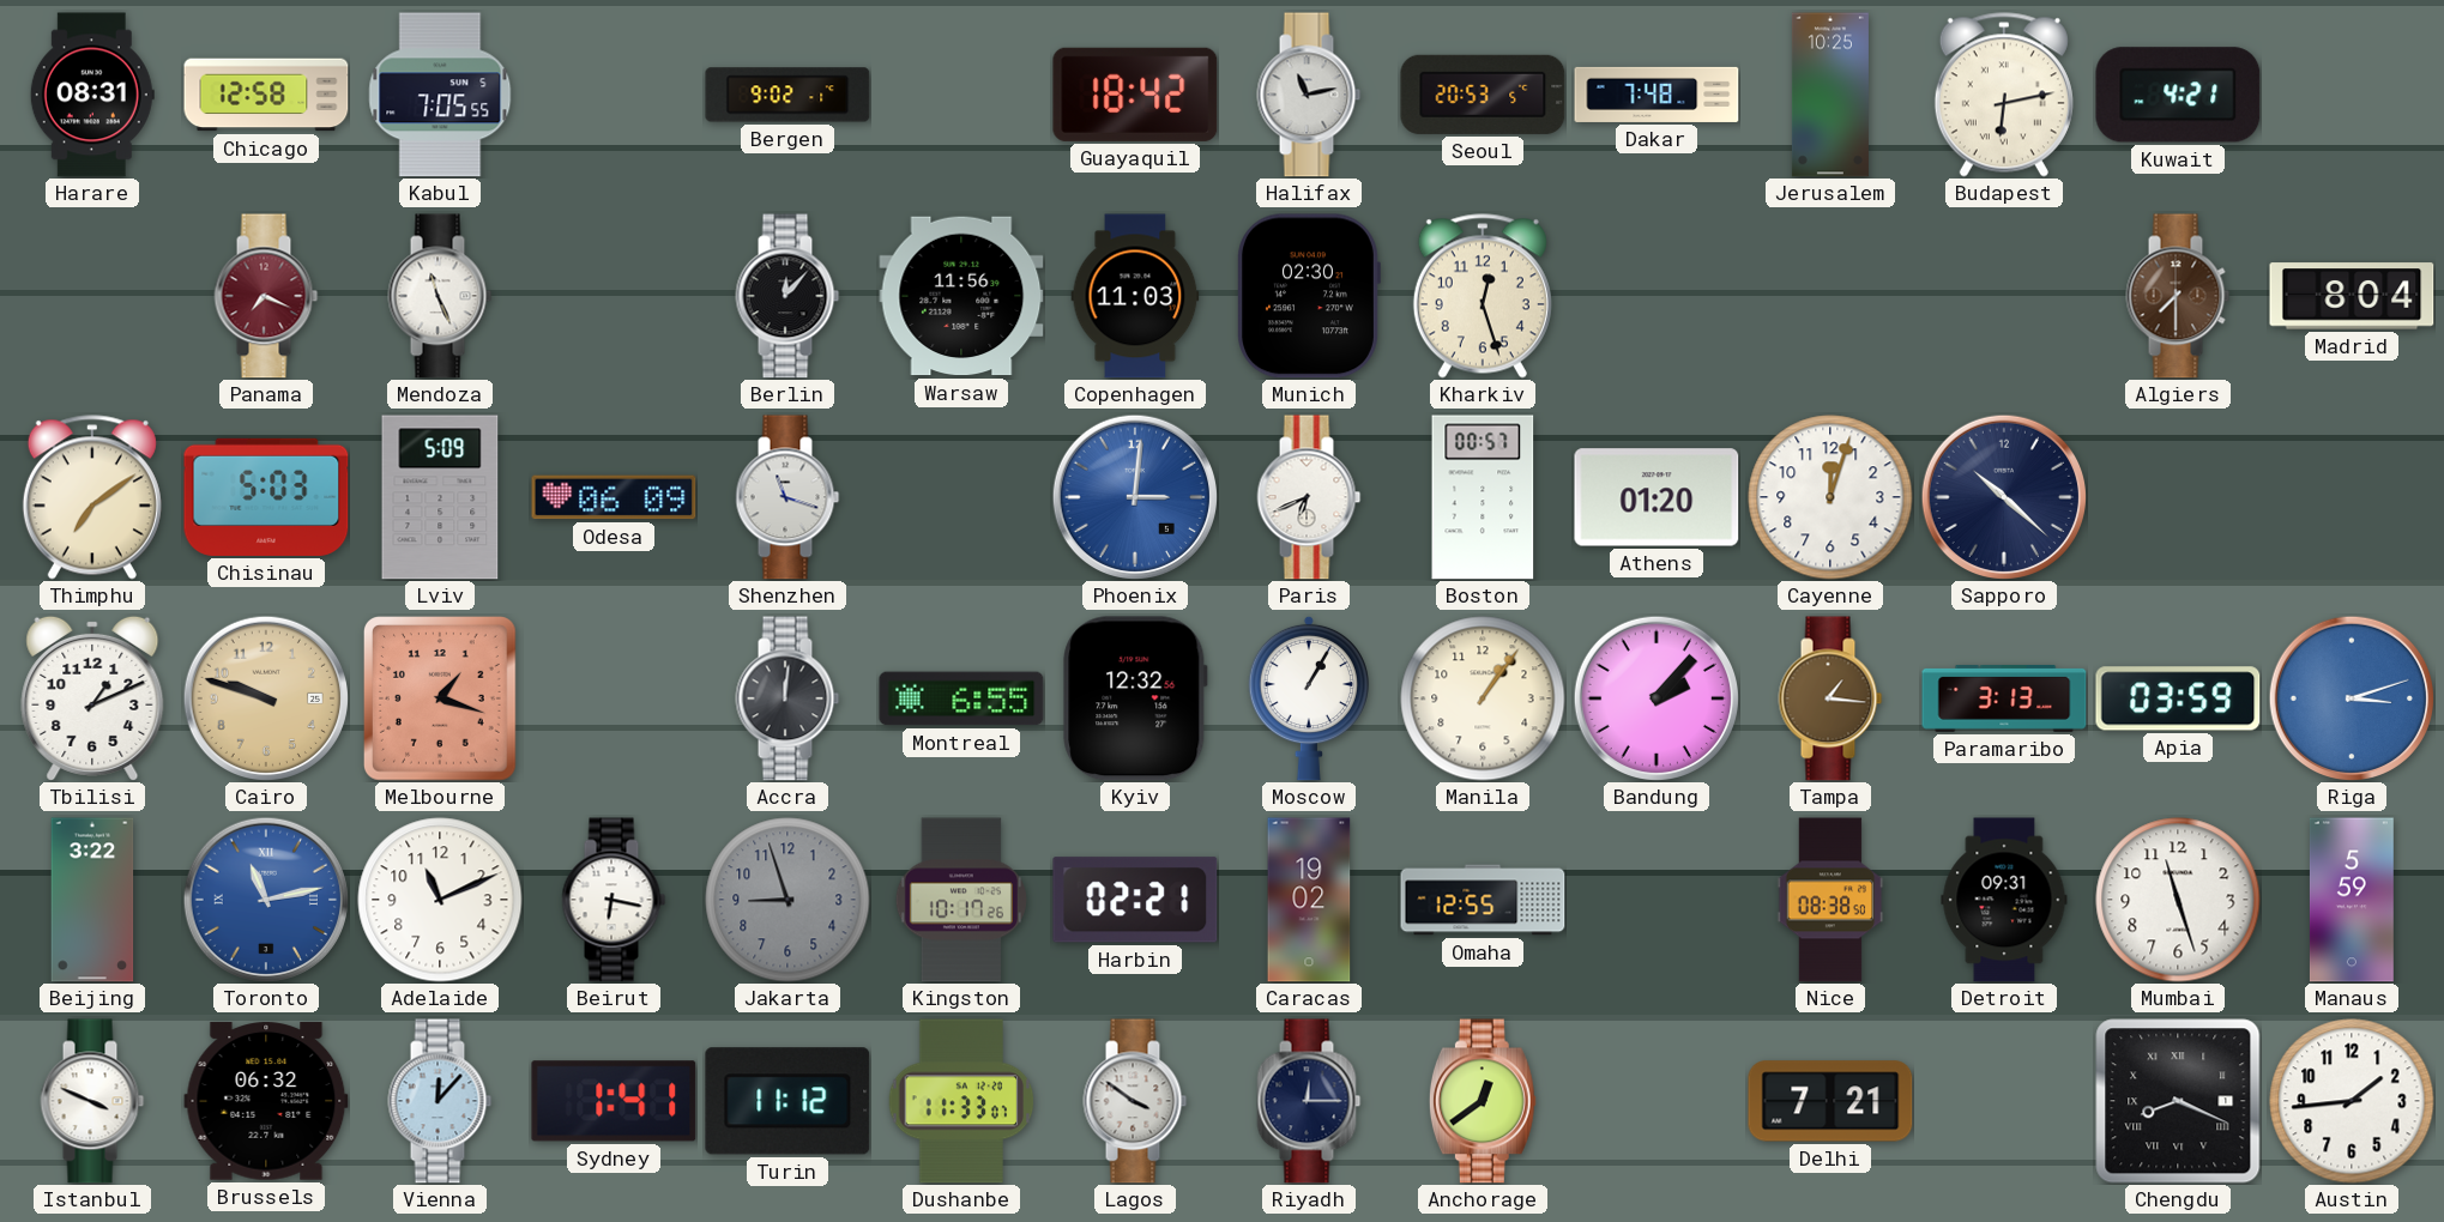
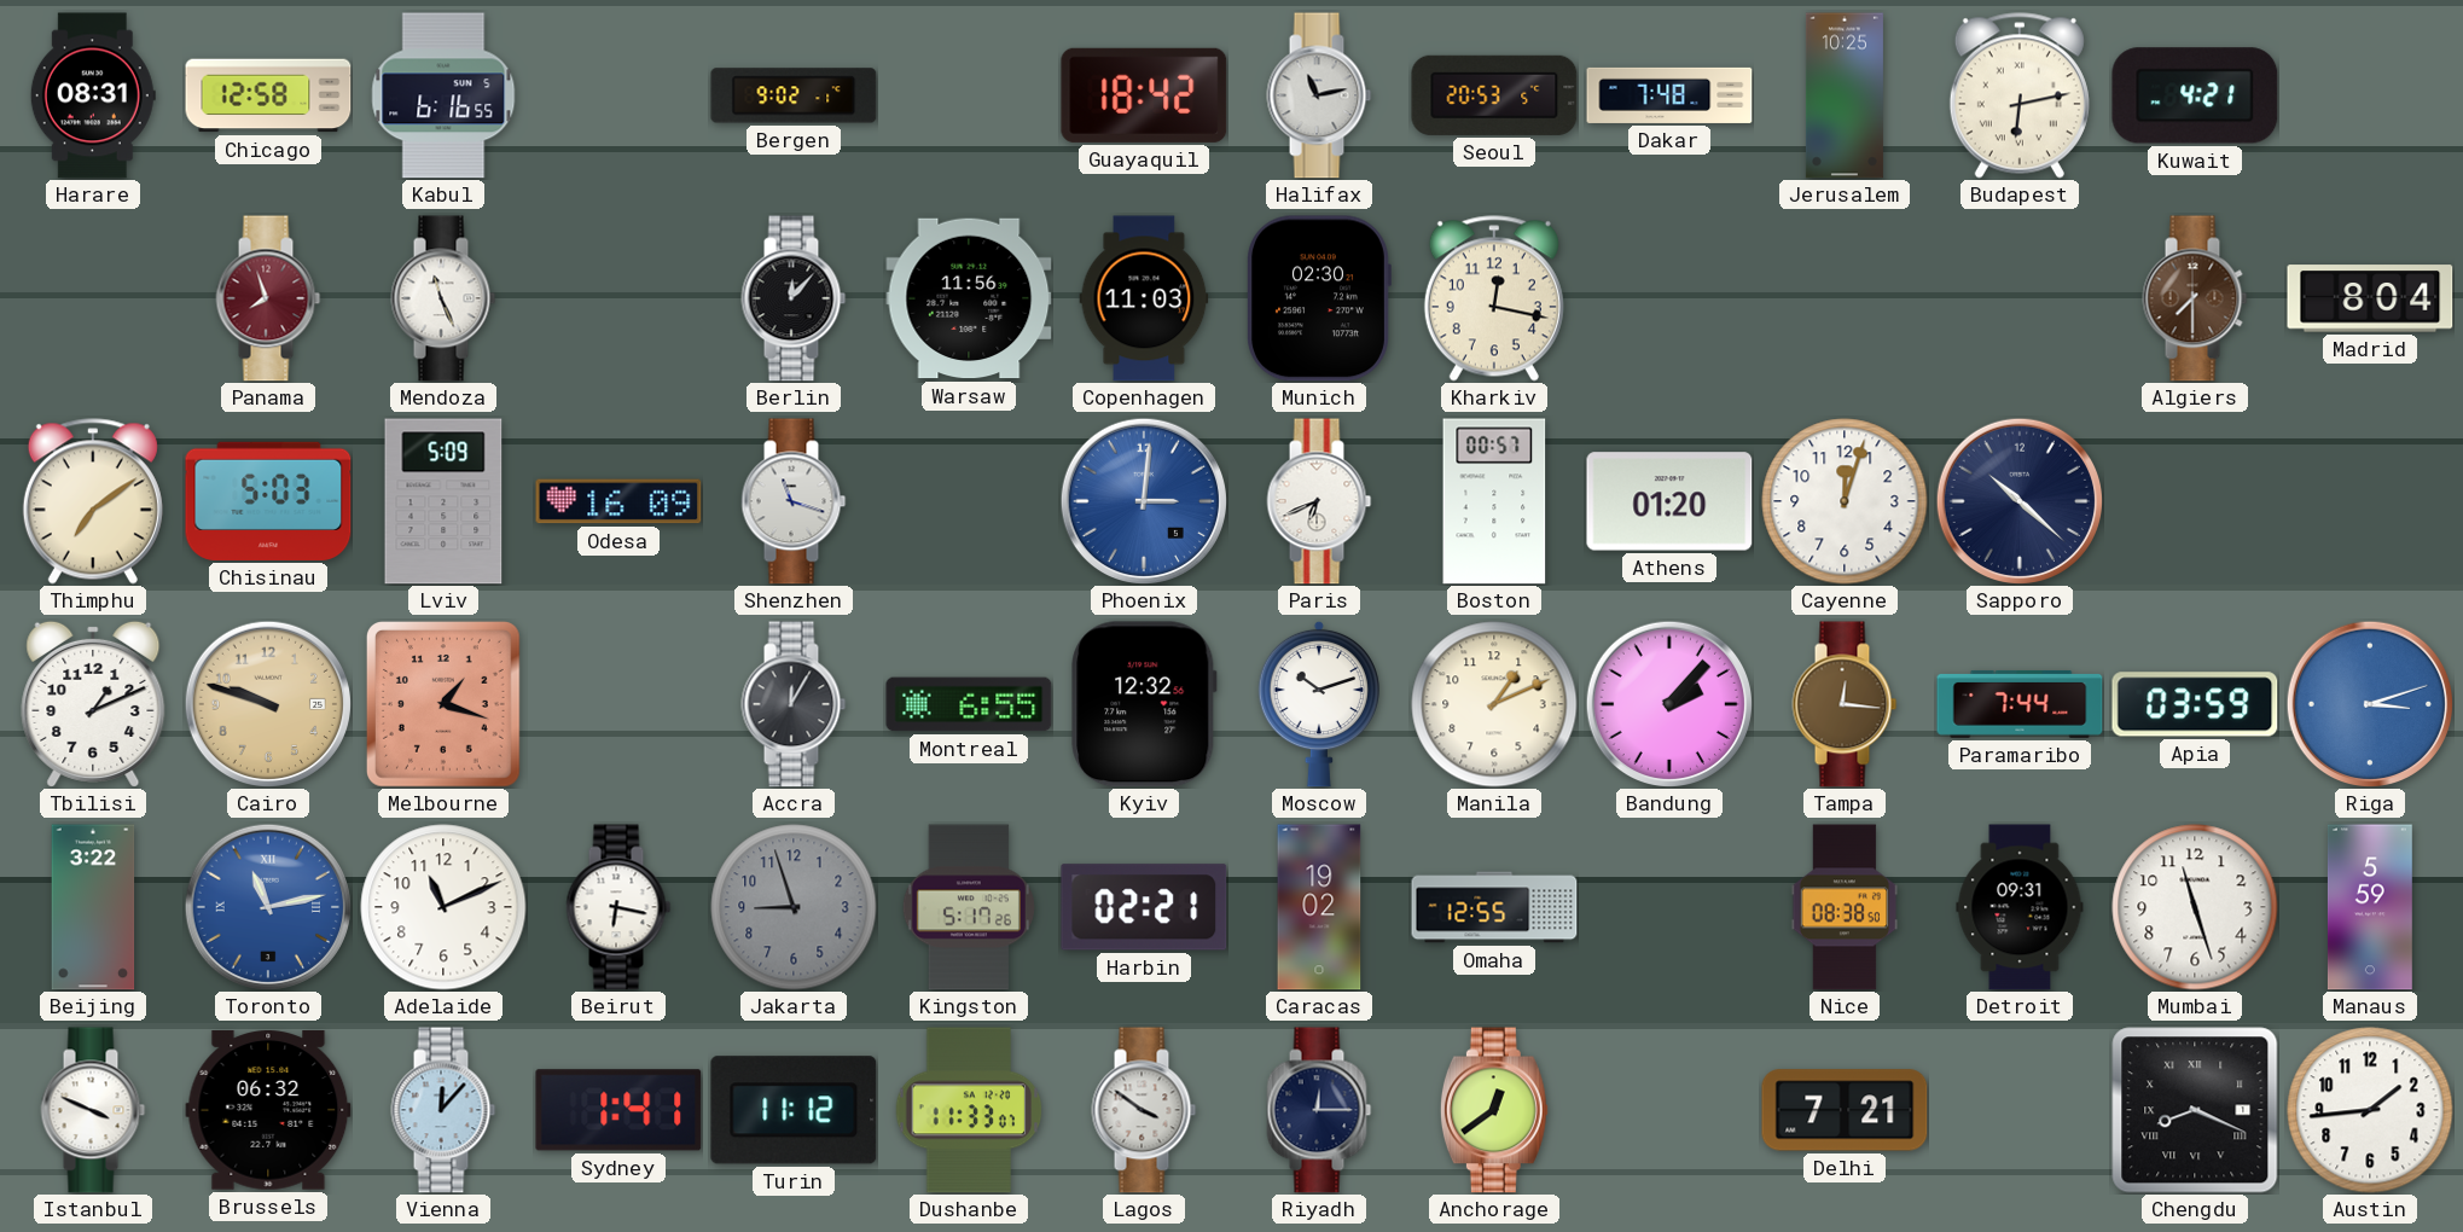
Kabul: 7:05 -> 6:16 (443, 95)
Panama: 7:19 -> 7:57 (268, 298)
Kharkiv: 12:27 -> 12:17 (1494, 298)
Odesa: 06:09 -> 16:09 (618, 501)
Accra: 12:01 -> 12:05 (794, 704)
Moscow: 1:05 -> 10:12 (1318, 704)
Manila: 1:06 -> 1:11 (1494, 704)
Tampa: 1:16 -> 12:16 (1845, 704)
Paramaribo: 3:13 -> 7:44 (2020, 704)
Kingston: 10:17 -> 5:17 (969, 907)
